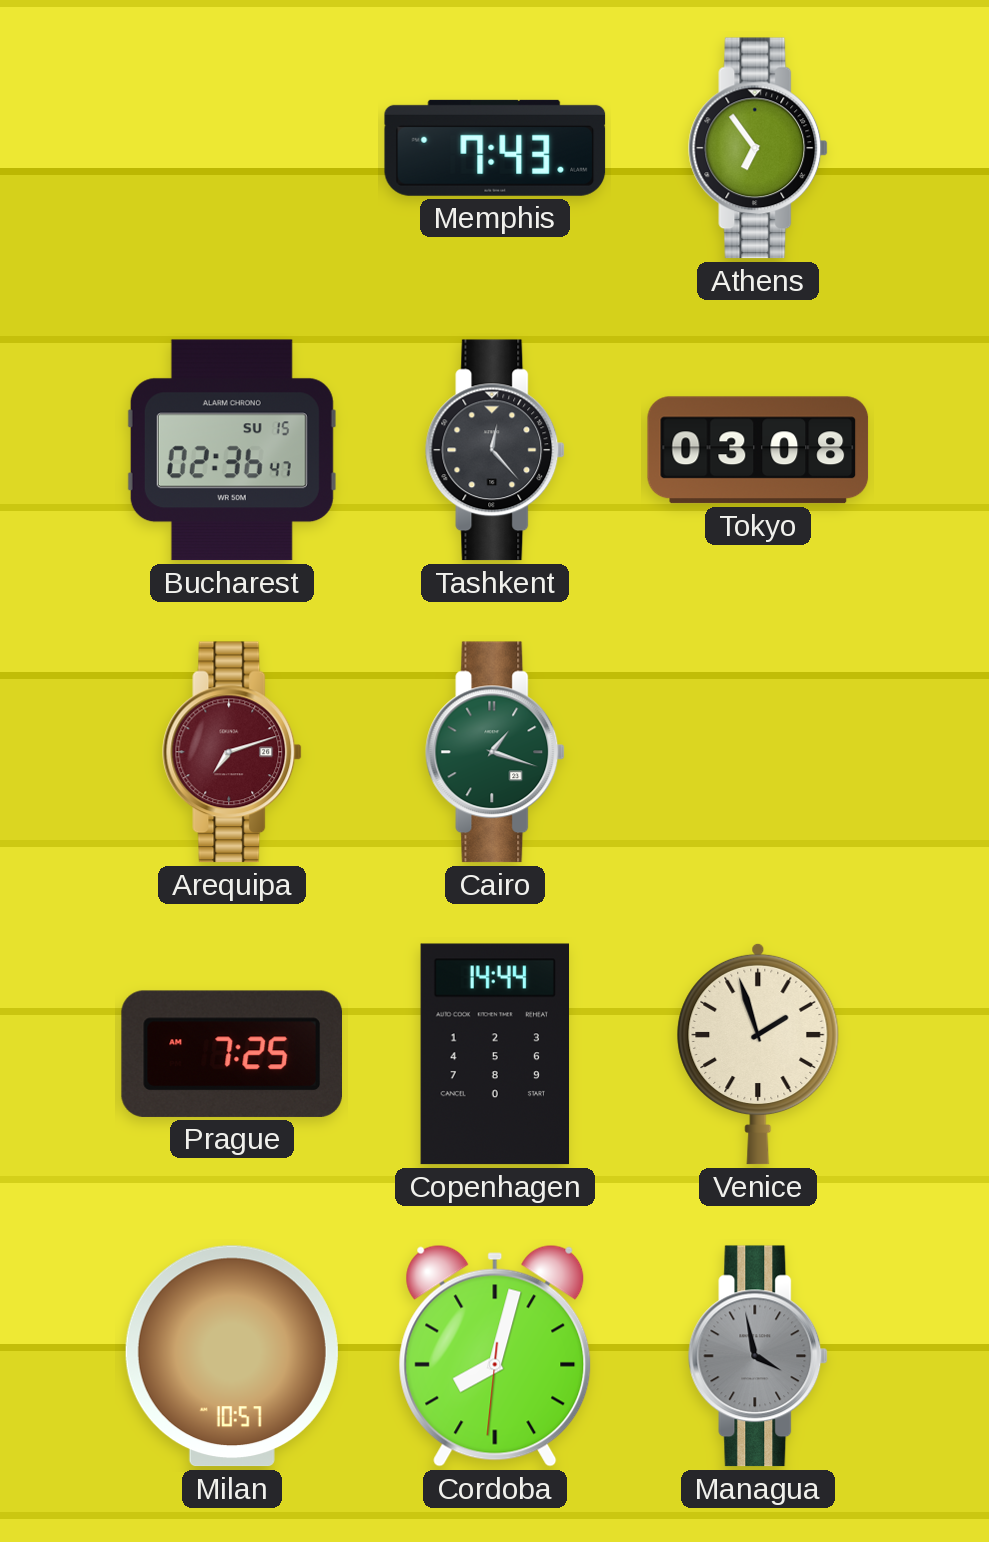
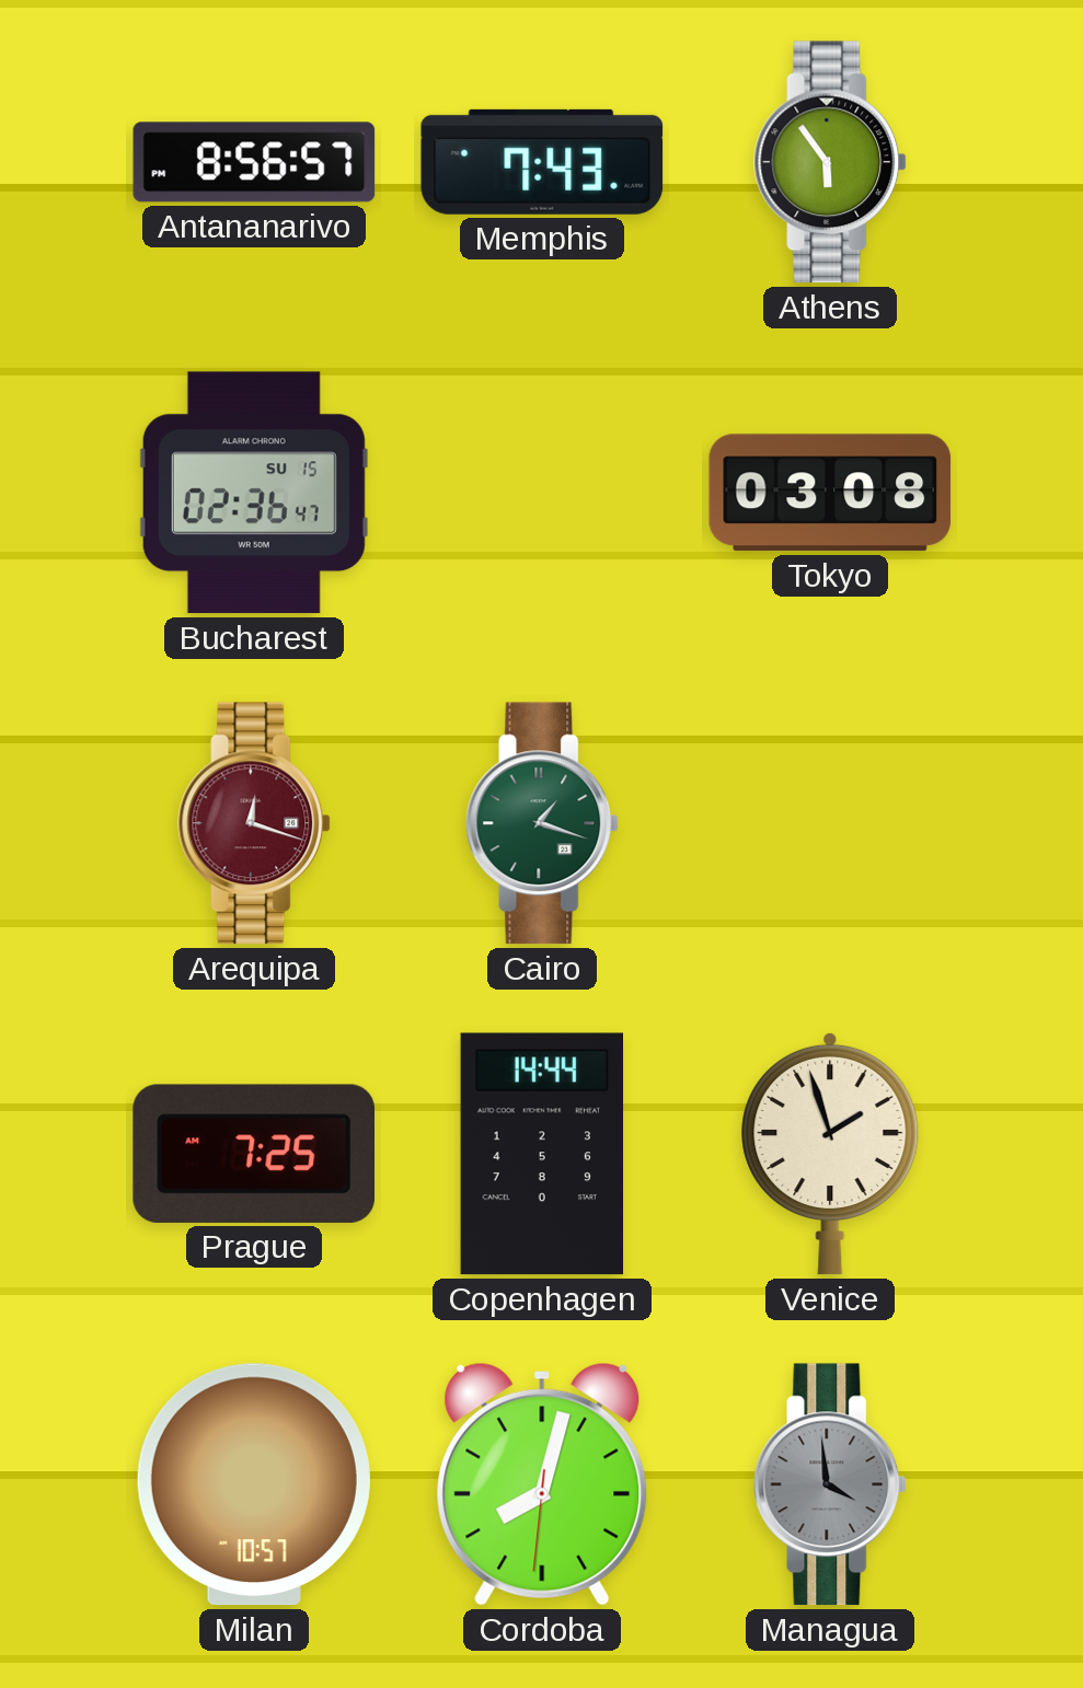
Antananarivo: none -> 8:56 (254, 162)
Athens: 6:54 -> 5:54 (831, 162)
Tashkent: 12:23 -> none (496, 450)
Arequipa: 7:12 -> 12:18 (255, 823)
Managua: 3:58 -> 3:59 (831, 1484)
